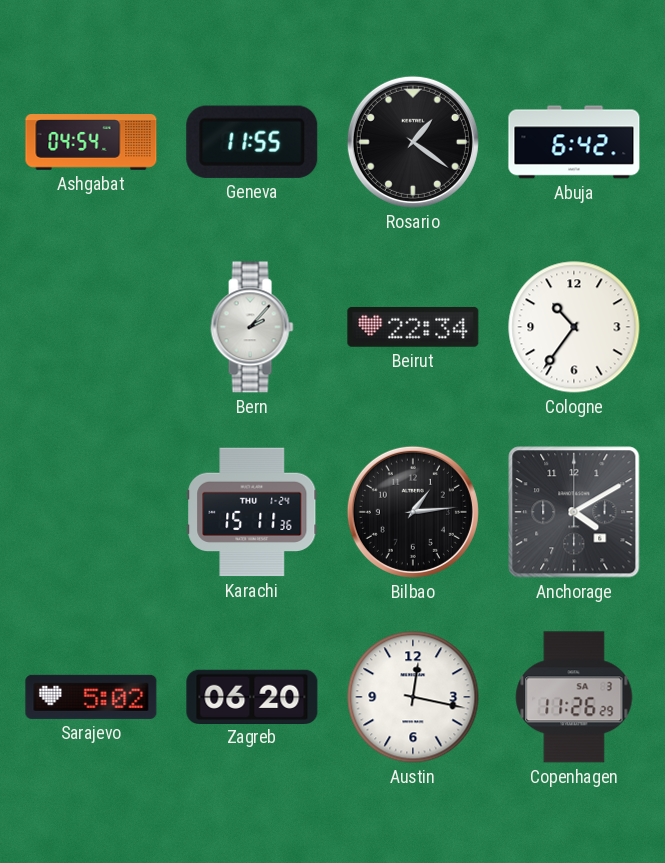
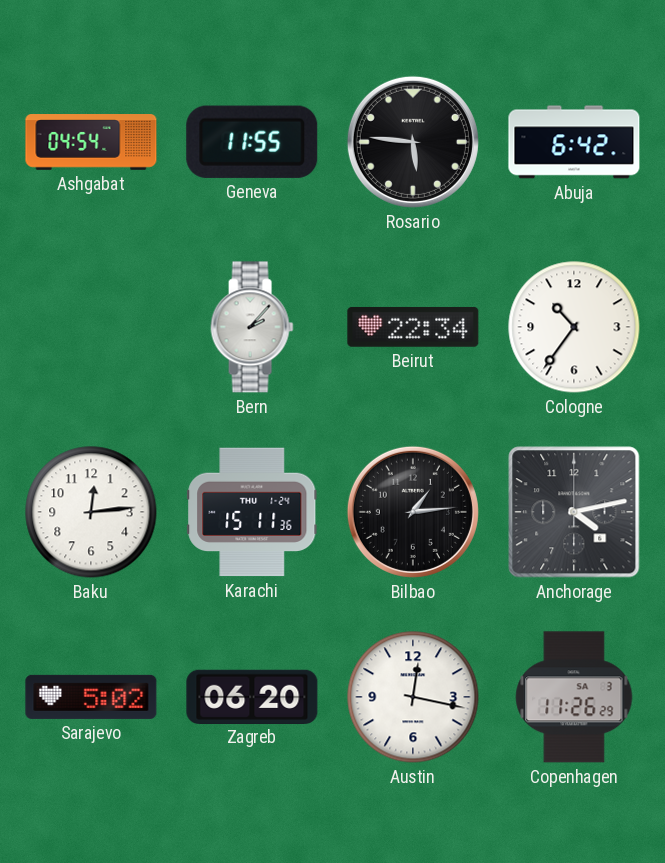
Rosario: 1:21 -> 5:46 (413, 142)
Baku: none -> 12:14 (91, 512)
Anchorage: 4:10 -> 4:13 (574, 512)
